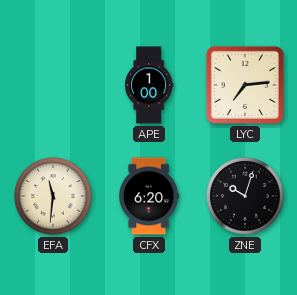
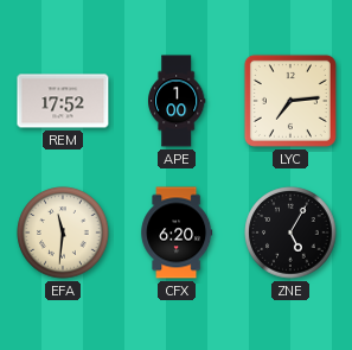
REM: none -> 17:52 (63, 101)
ZNE: 10:03 -> 5:05 (290, 233)
